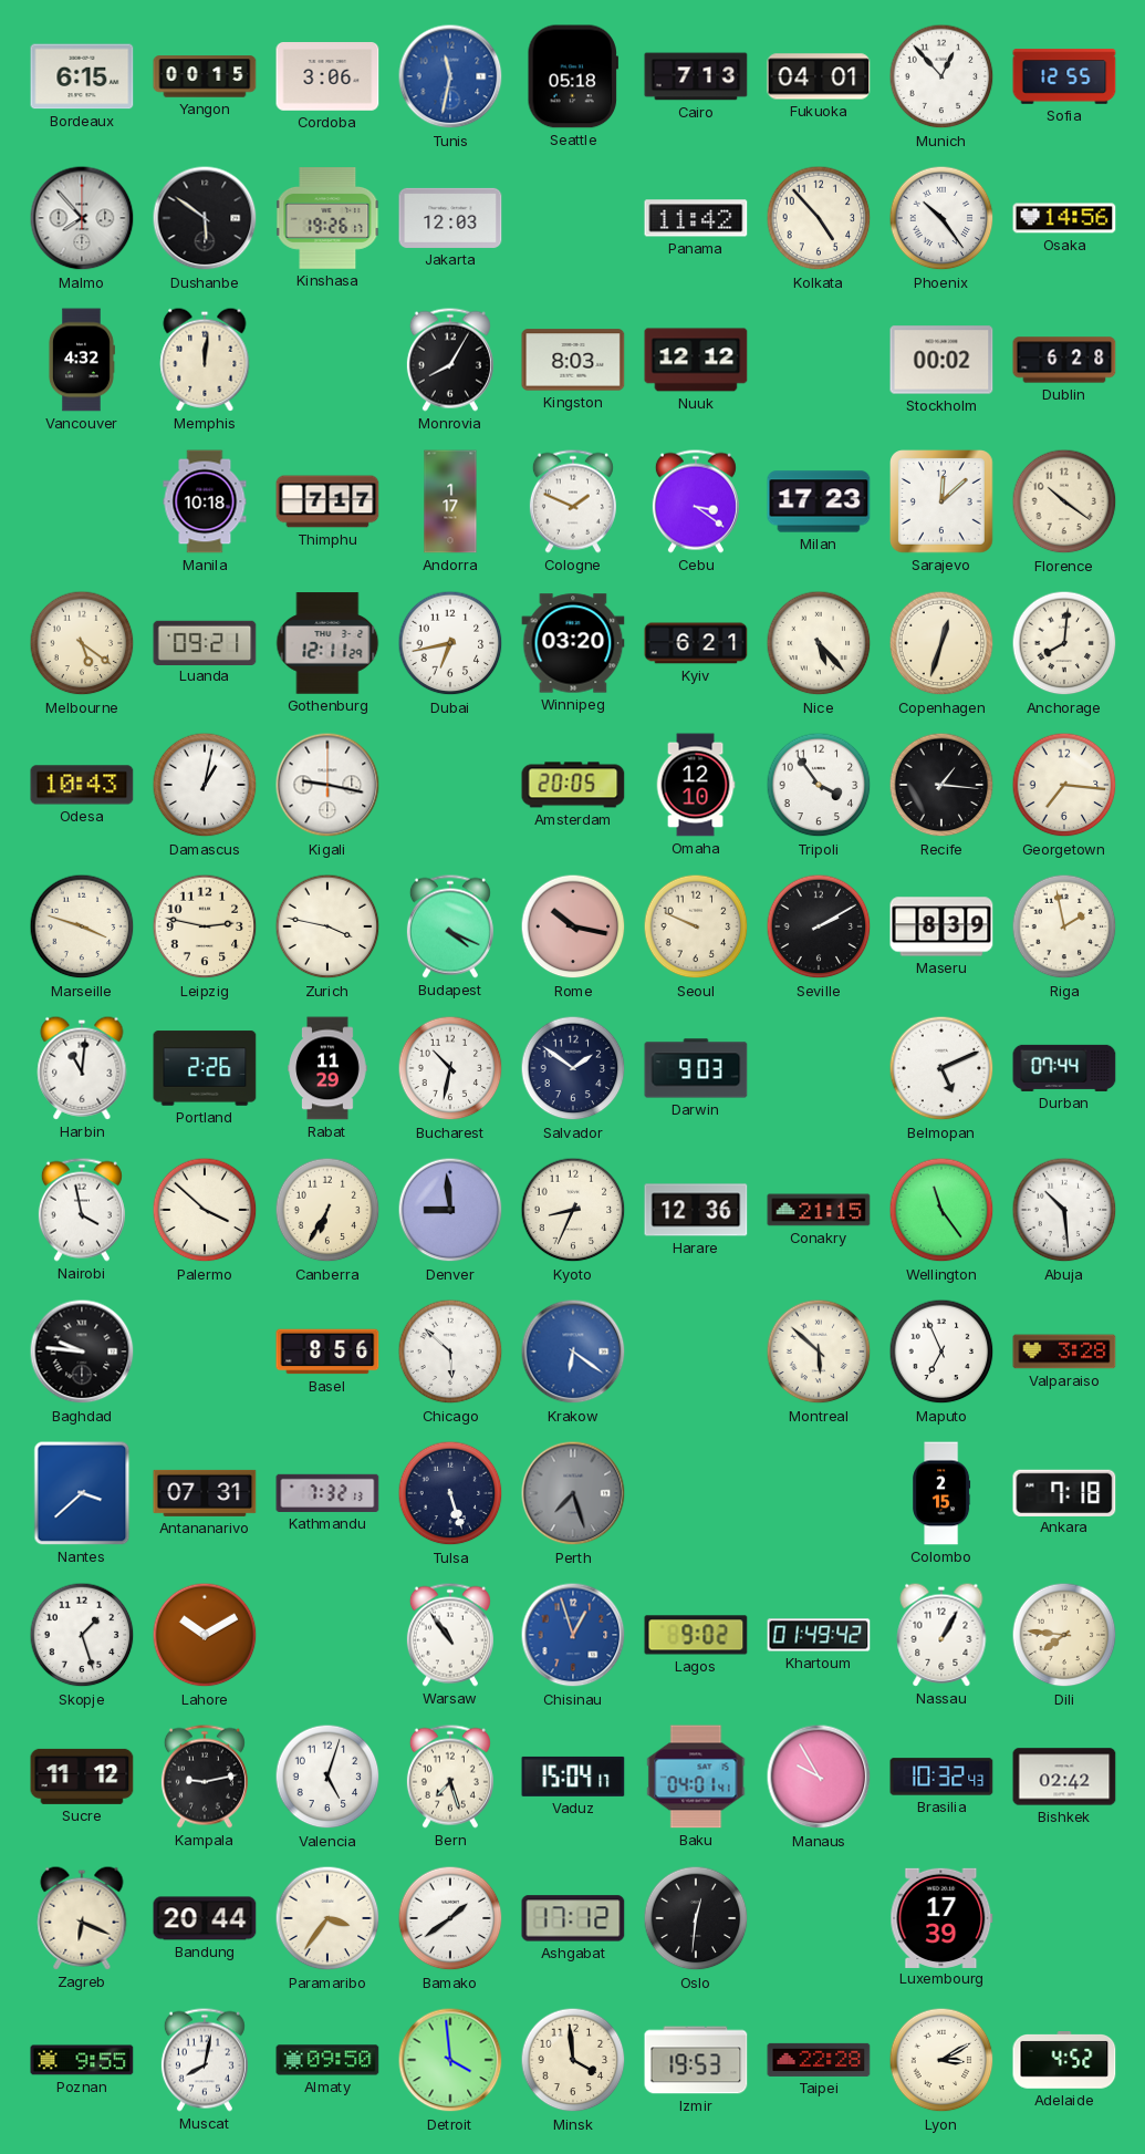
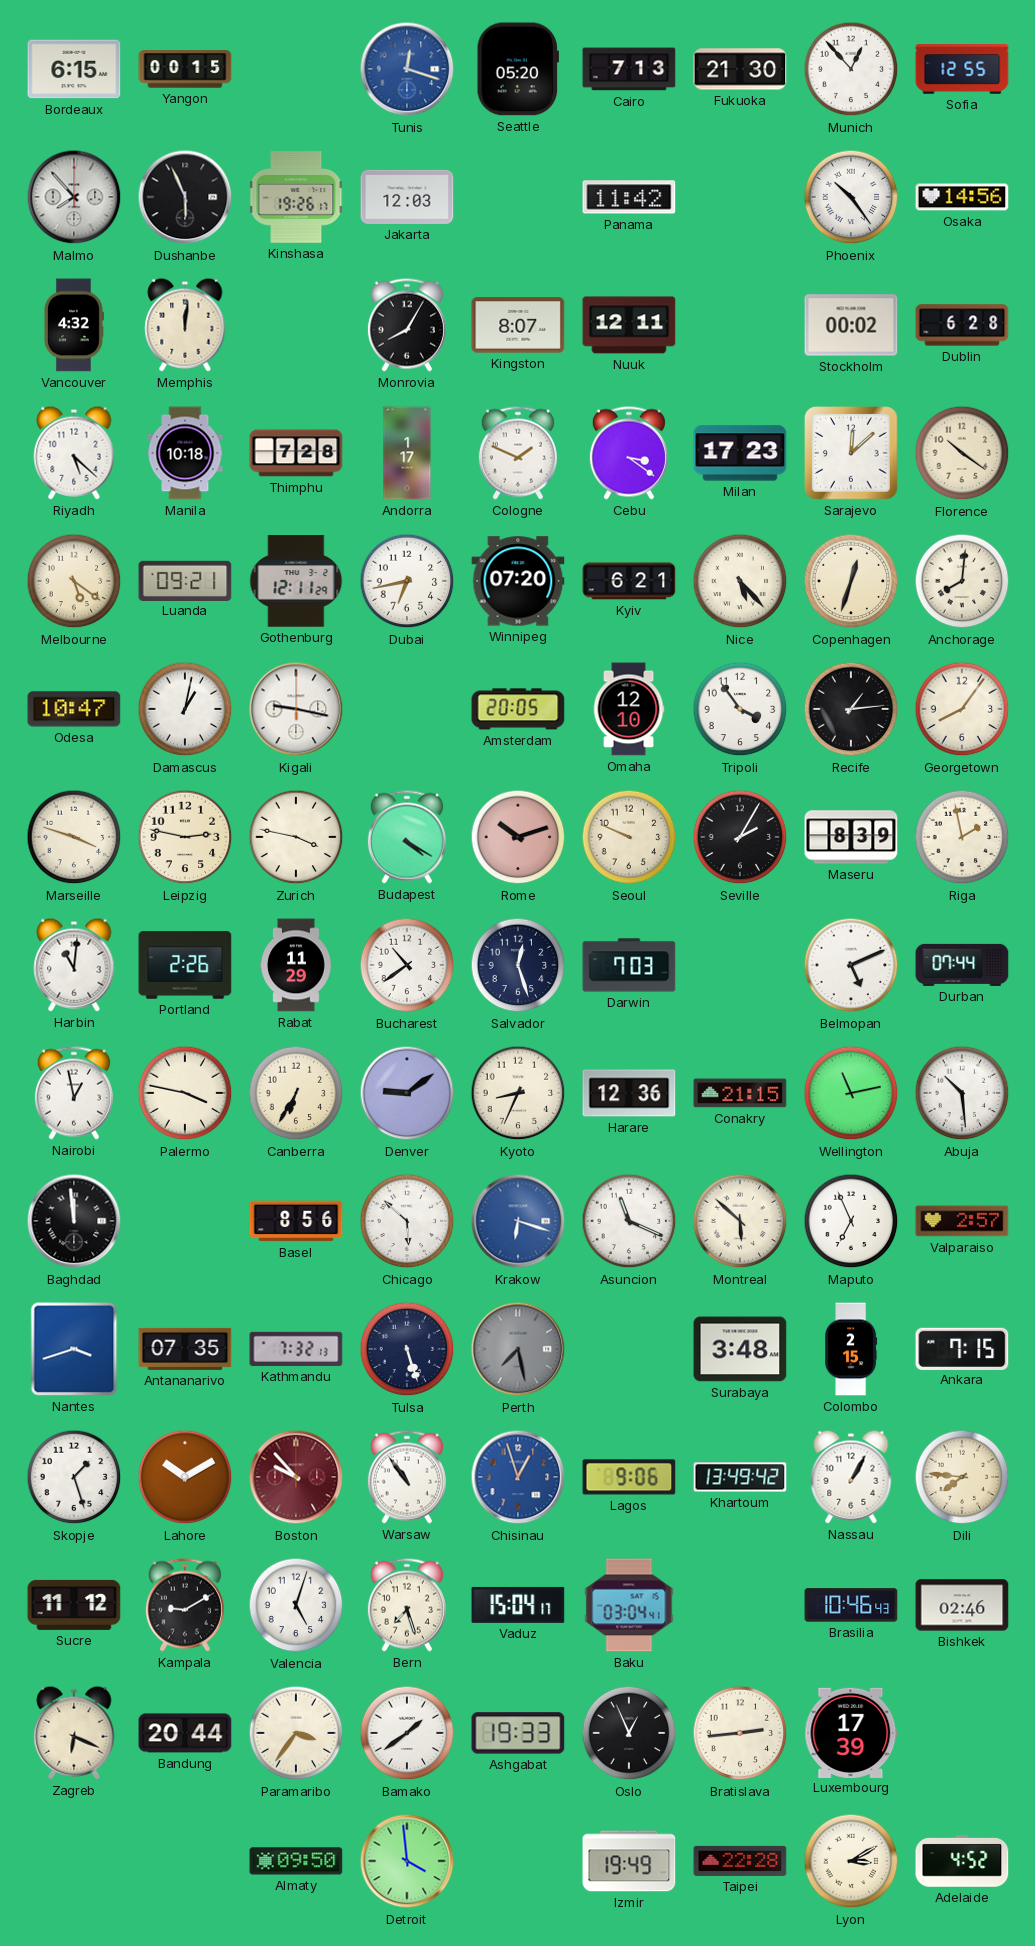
Cordoba: 3:06 -> none (327, 77)
Tunis: 11:32 -> 12:18 (407, 69)
Seattle: 05:18 -> 05:20 (518, 69)
Fukuoka: 04:01 -> 21:30 (740, 69)
Dushanbe: 5:51 -> 5:56 (185, 197)
Kolkata: 4:53 -> none (819, 218)
Kingston: 8:03 -> 8:07 (518, 325)
Nuuk: 12:12 -> 12:11 (629, 325)
Riyadh: none -> 5:22 (74, 453)
Thimphu: 7:17 -> 7:28 (296, 453)
Winnipeg: 03:20 -> 07:20 (518, 581)
Odesa: 10:43 -> 10:47 (74, 709)
Recife: 1:16 -> 1:14 (851, 709)
Georgetown: 7:16 -> 8:06 (962, 709)
Budapest: 4:19 -> 4:20 (407, 837)
Rome: 10:17 -> 10:12 (518, 837)
Seville: 2:10 -> 2:05 (740, 837)
Bucharest: 10:32 -> 10:39 (407, 965)
Salvador: 1:51 -> 12:27 (518, 965)
Darwin: 9:03 -> 7:03 (629, 965)
Nairobi: 3:58 -> 12:58 (74, 1093)
Palermo: 3:52 -> 3:47 (185, 1093)
Denver: 8:59 -> 9:09 (407, 1093)
Wellington: 11:24 -> 11:13 (851, 1093)
Baghdad: 9:46 -> 11:59 (74, 1221)
Krakow: 6:21 -> 6:18 (518, 1221)
Asuncion: none -> 11:19 (629, 1221)
Valparaiso: 3:28 -> 2:57 (962, 1221)
Nantes: 3:38 -> 3:42 (74, 1349)
Antananarivo: 07:31 -> 07:35 (185, 1349)
Perth: 7:27 -> 7:28 (518, 1349)
Surabaya: none -> 3:48 (740, 1349)
Ankara: 7:18 -> 7:15 (962, 1348)
Boston: none -> 9:53 (296, 1477)
Lagos: 9:02 -> 9:06 (629, 1477)
Khartoum: 01:49 -> 13:49 (740, 1477)
Kampala: 9:13 -> 9:10 (185, 1605)
Baku: 04:01 -> 03:04 (629, 1605)
Manaus: 9:55 -> none (819, 1777)
Brasilia: 10:32 -> 10:46 (851, 1605)
Bishkek: 02:42 -> 02:46 (962, 1605)
Ashgabat: 17:12 -> 19:33 (518, 1733)
Oslo: 12:31 -> 12:56 (629, 1733)
Bratislava: none -> 2:44 (740, 1733)
Poznan: 9:55 -> none (82, 2060)
Muscat: 8:02 -> none (205, 2060)
Minsk: 3:59 -> none (573, 2060)
Izmir: 19:53 -> 19:49 (629, 1861)
